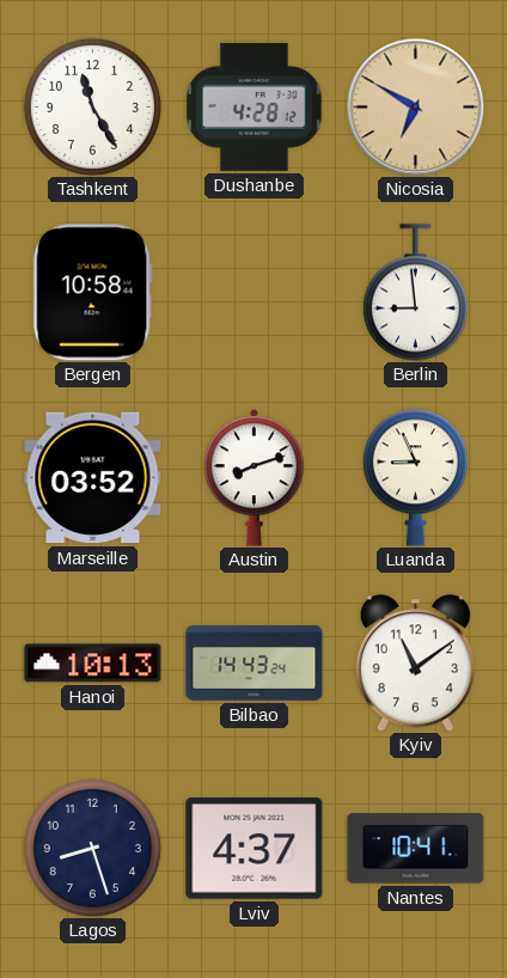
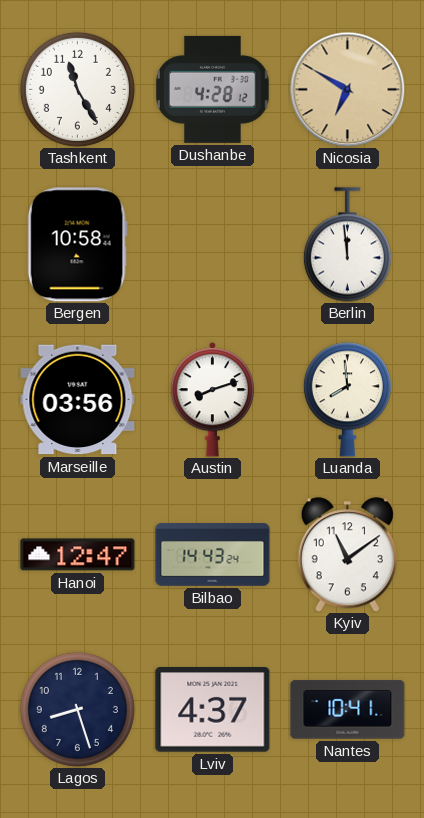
Berlin: 8:59 -> 11:59 (347, 245)
Marseille: 03:52 -> 03:56 (78, 400)
Luanda: 8:56 -> 7:59 (347, 400)
Hanoi: 10:13 -> 12:47 (78, 555)
